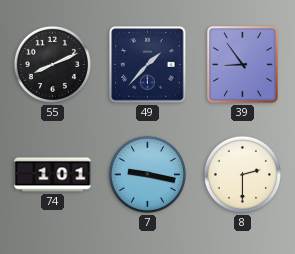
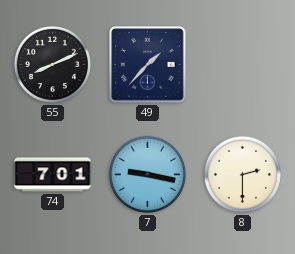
39: 8:54 -> none (243, 65)
74: 1:01 -> 7:01 (53, 175)
